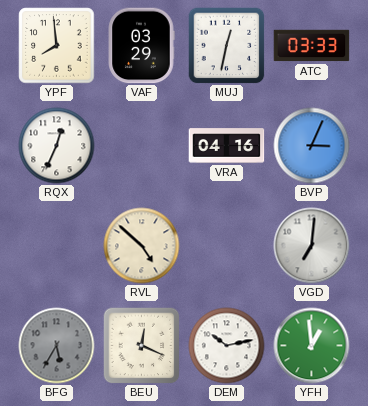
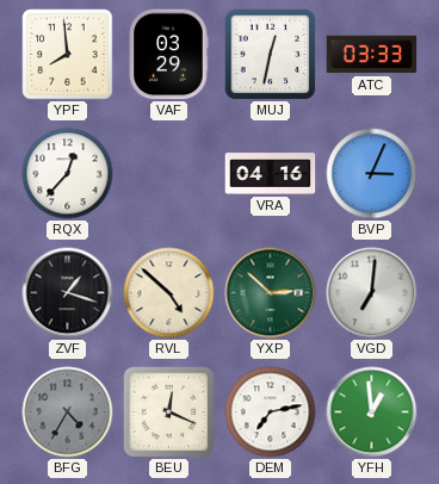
RQX: 12:34 -> 12:37 (68, 174)
ZVF: none -> 1:18 (68, 293)
YXP: none -> 2:52 (271, 293)
BFG: 5:35 -> 4:35 (68, 412)
DEM: 10:13 -> 7:13 (271, 412)
